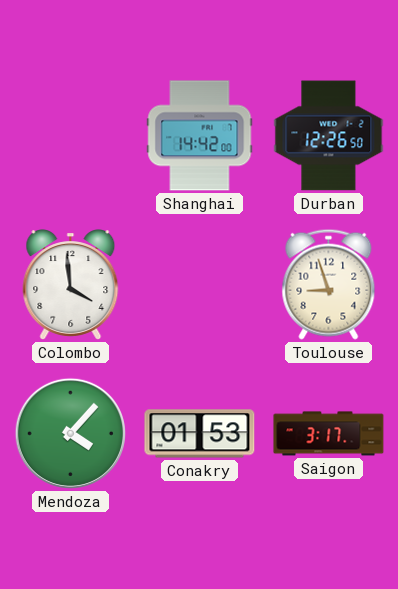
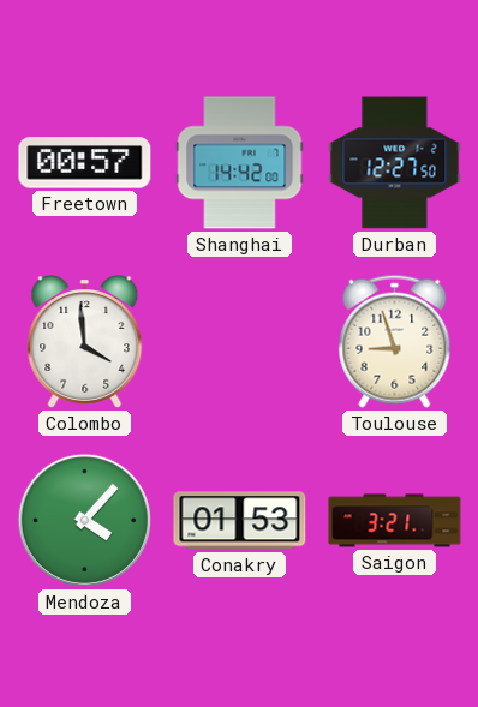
Freetown: none -> 00:57 (85, 163)
Durban: 12:26 -> 12:27 (395, 163)
Saigon: 3:17 -> 3:21 (395, 521)
